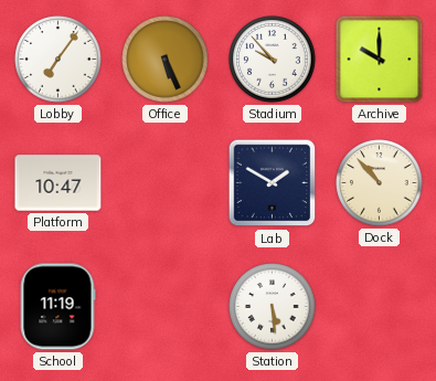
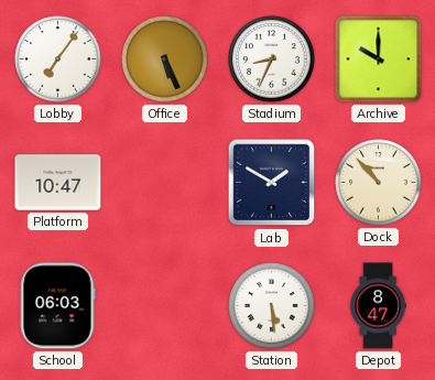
Stadium: 9:53 -> 8:34 (272, 59)
School: 11:19 -> 06:03 (57, 306)
Depot: none -> 8:47 (378, 306)
